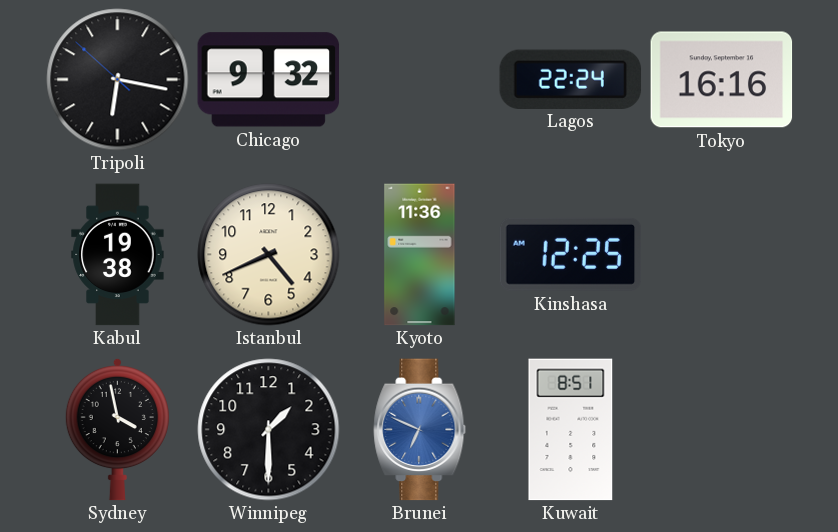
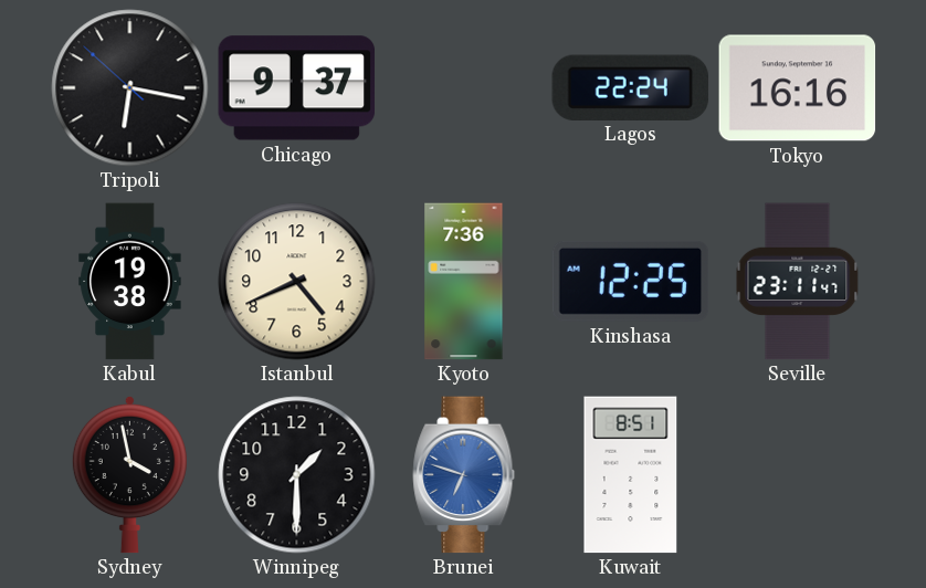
Chicago: 9:32 -> 9:37 (297, 88)
Kyoto: 11:36 -> 7:36 (464, 282)
Seville: none -> 23:11 (798, 282)
Brunei: 6:49 -> 6:48 (464, 475)
